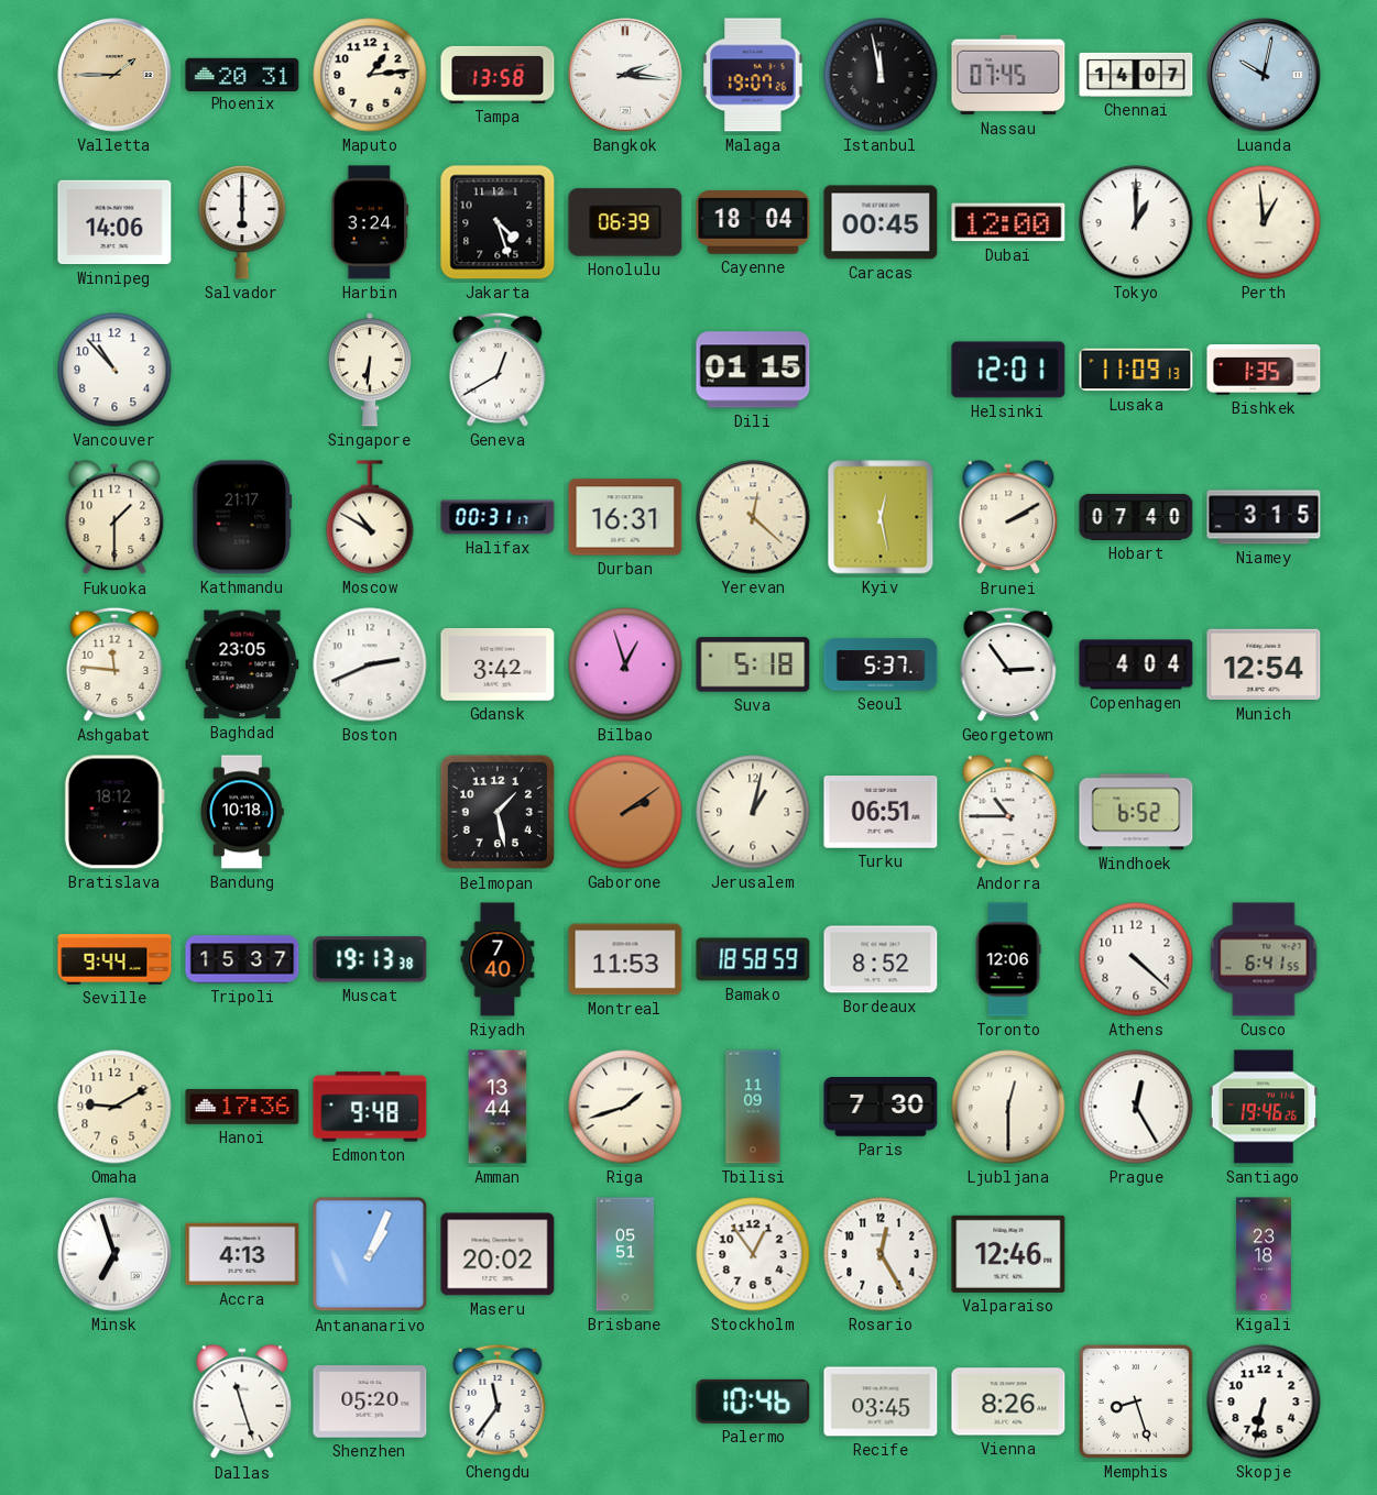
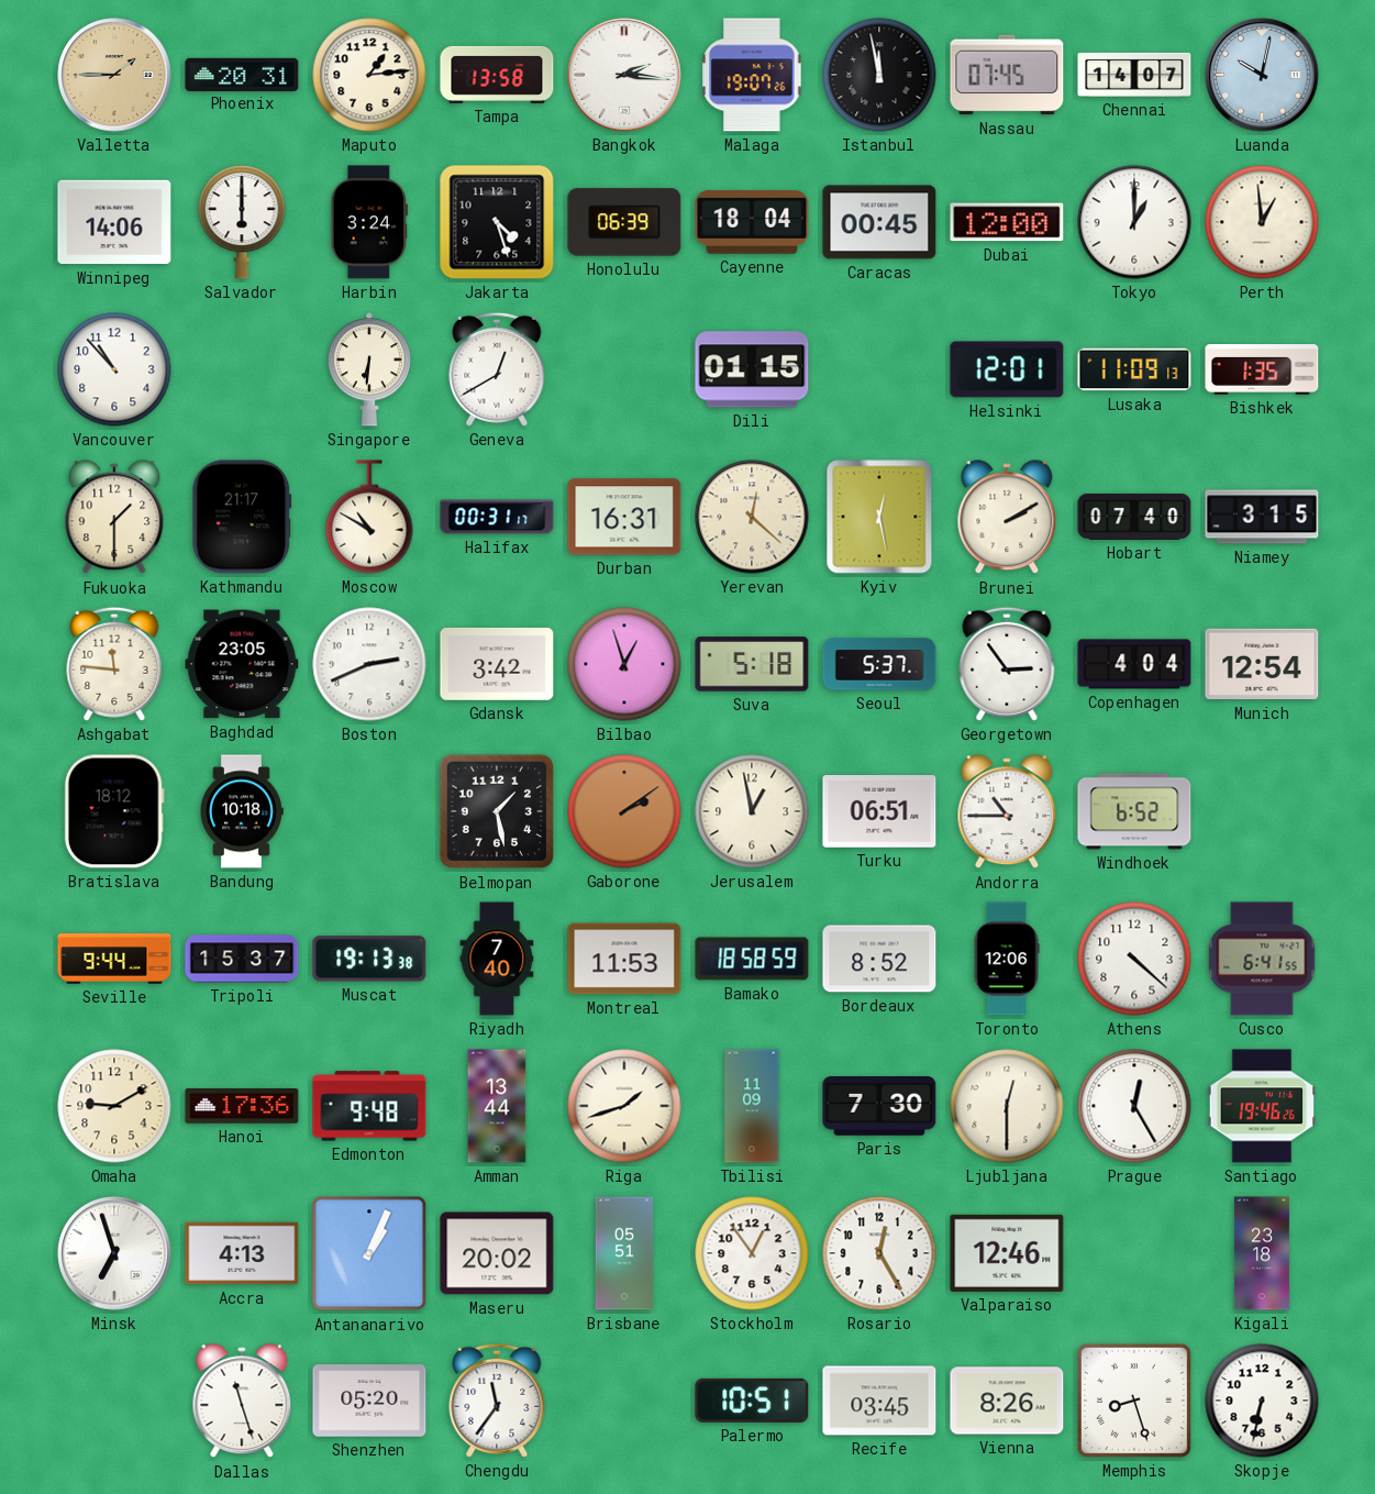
Jerusalem: 1:02 -> 12:58 (752, 811)
Palermo: 10:46 -> 10:51 (752, 1401)
